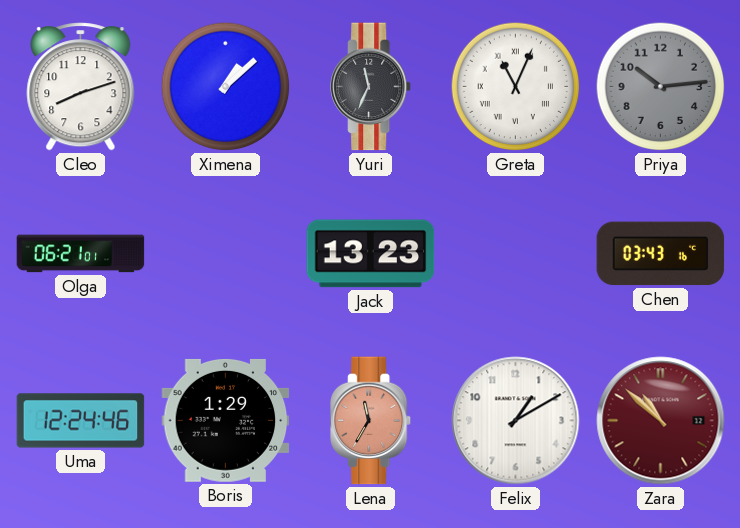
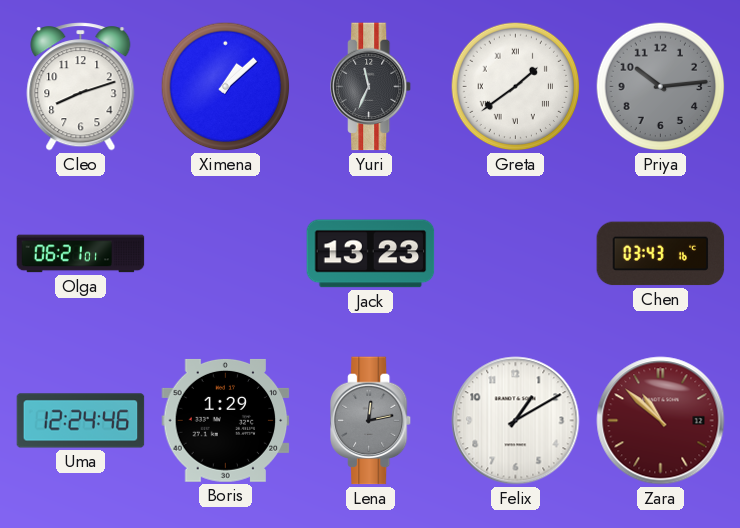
Greta: 11:04 -> 1:39 (516, 87)
Lena: 11:35 -> 12:13 (372, 421)
Lena dial: salmon -> grey (372, 421)
